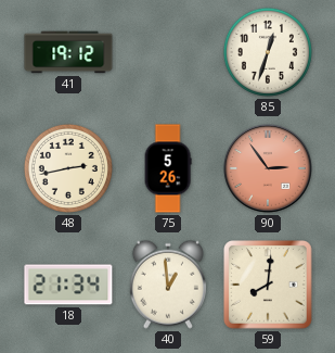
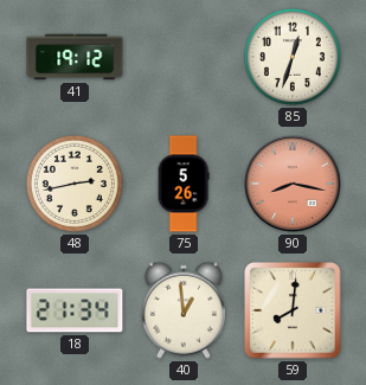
90: 2:54 -> 8:17 (294, 185)
